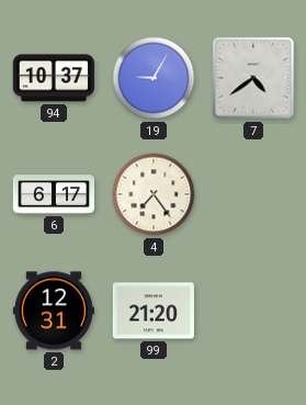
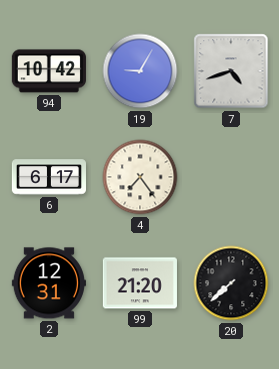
94: 10:37 -> 10:42 (49, 71)
7: 4:39 -> 4:42 (231, 71)
20: none -> 7:38 (231, 283)
